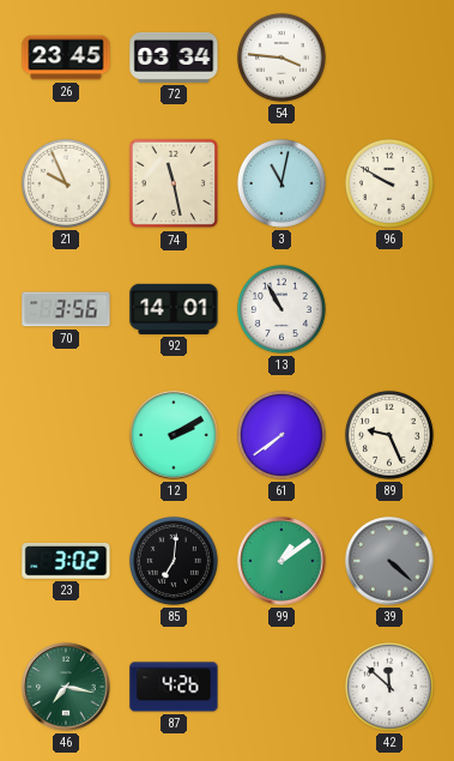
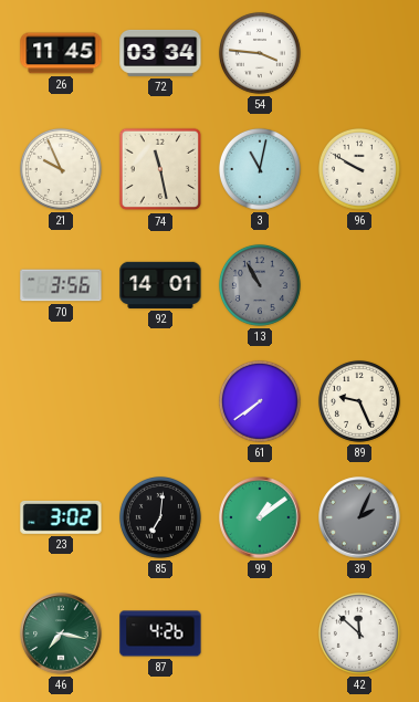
26: 23:45 -> 11:45 (61, 53)
13 dial: white -> grey (260, 285)
12: 2:10 -> none (174, 435)
39: 4:22 -> 2:04 (359, 517)
